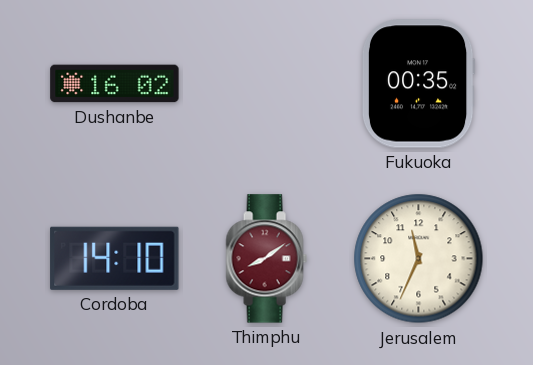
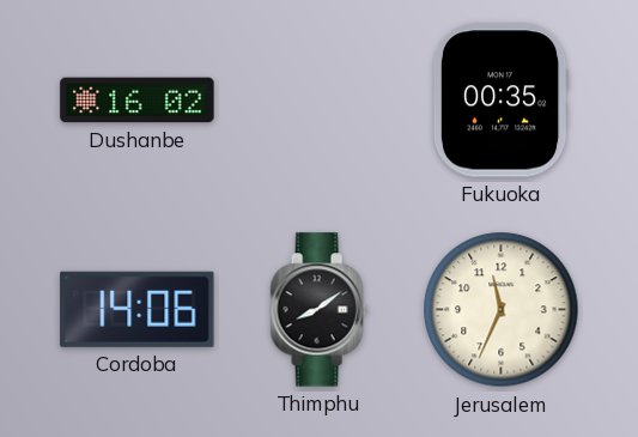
Cordoba: 14:10 -> 14:06 (138, 309)
Thimphu dial: burgundy -> black (318, 310)
